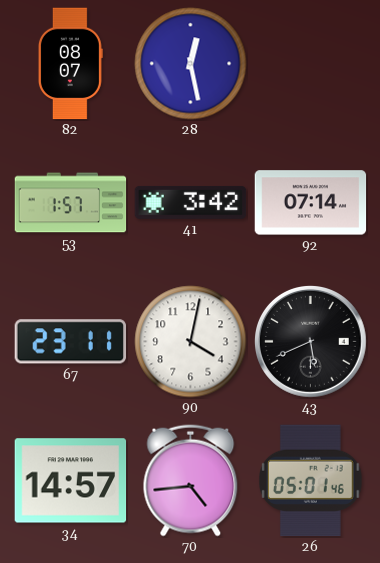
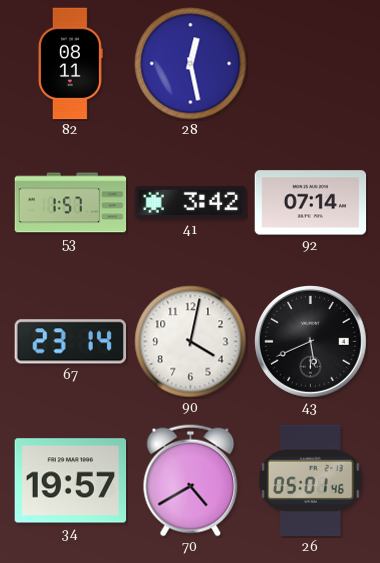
82: 08:07 -> 08:11 (70, 64)
67: 23:11 -> 23:14 (70, 342)
34: 14:57 -> 19:57 (71, 481)
70: 4:44 -> 4:40 (191, 481)
